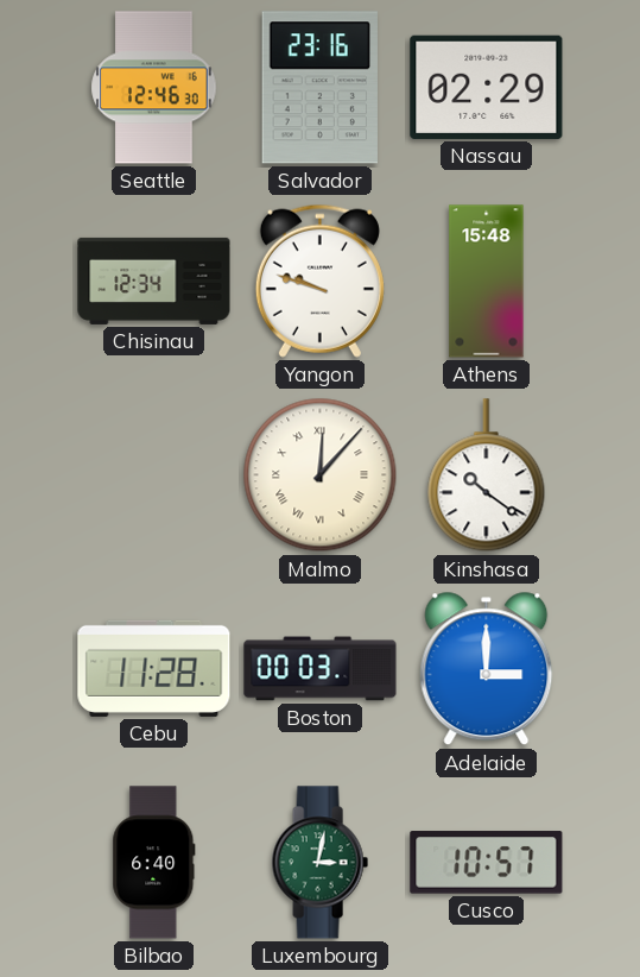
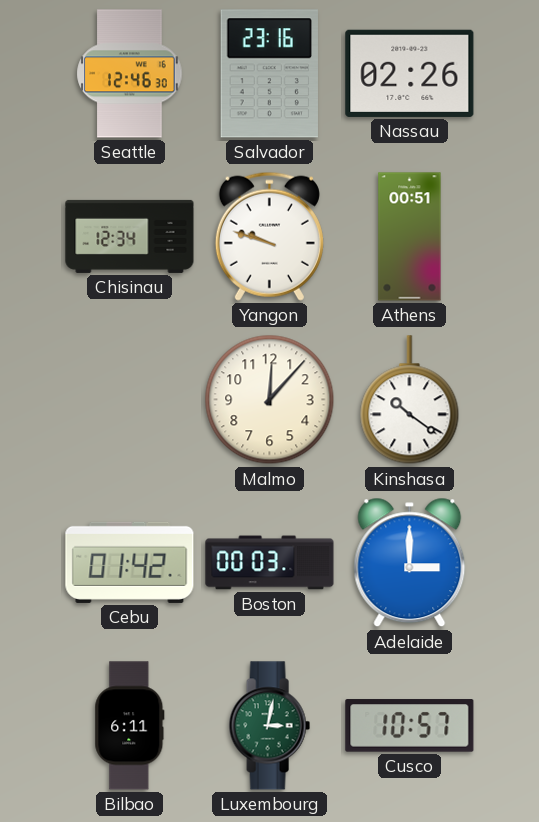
Nassau: 02:29 -> 02:26 (410, 73)
Athens: 15:48 -> 00:51 (410, 237)
Malmo numerals: Roman -> Arabic (270, 400)
Cebu: 11:28 -> 01:42 (130, 562)
Bilbao: 6:40 -> 6:11 (130, 726)
